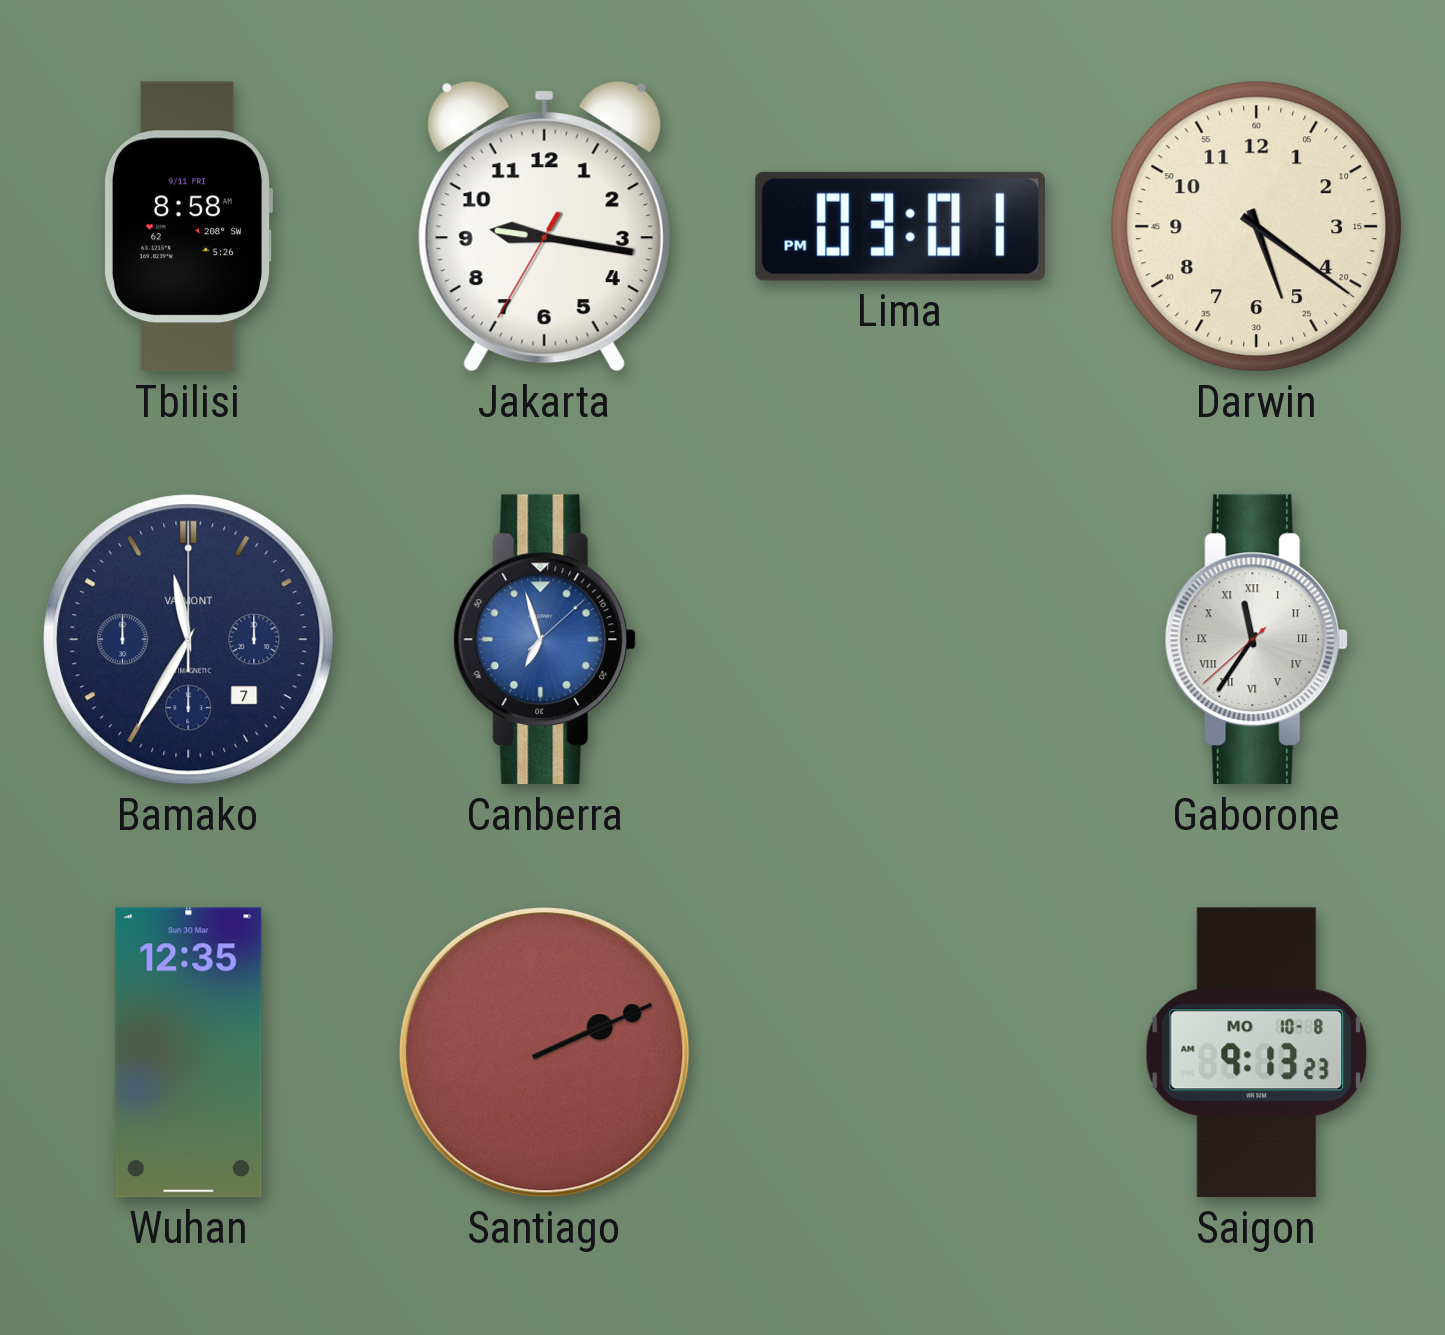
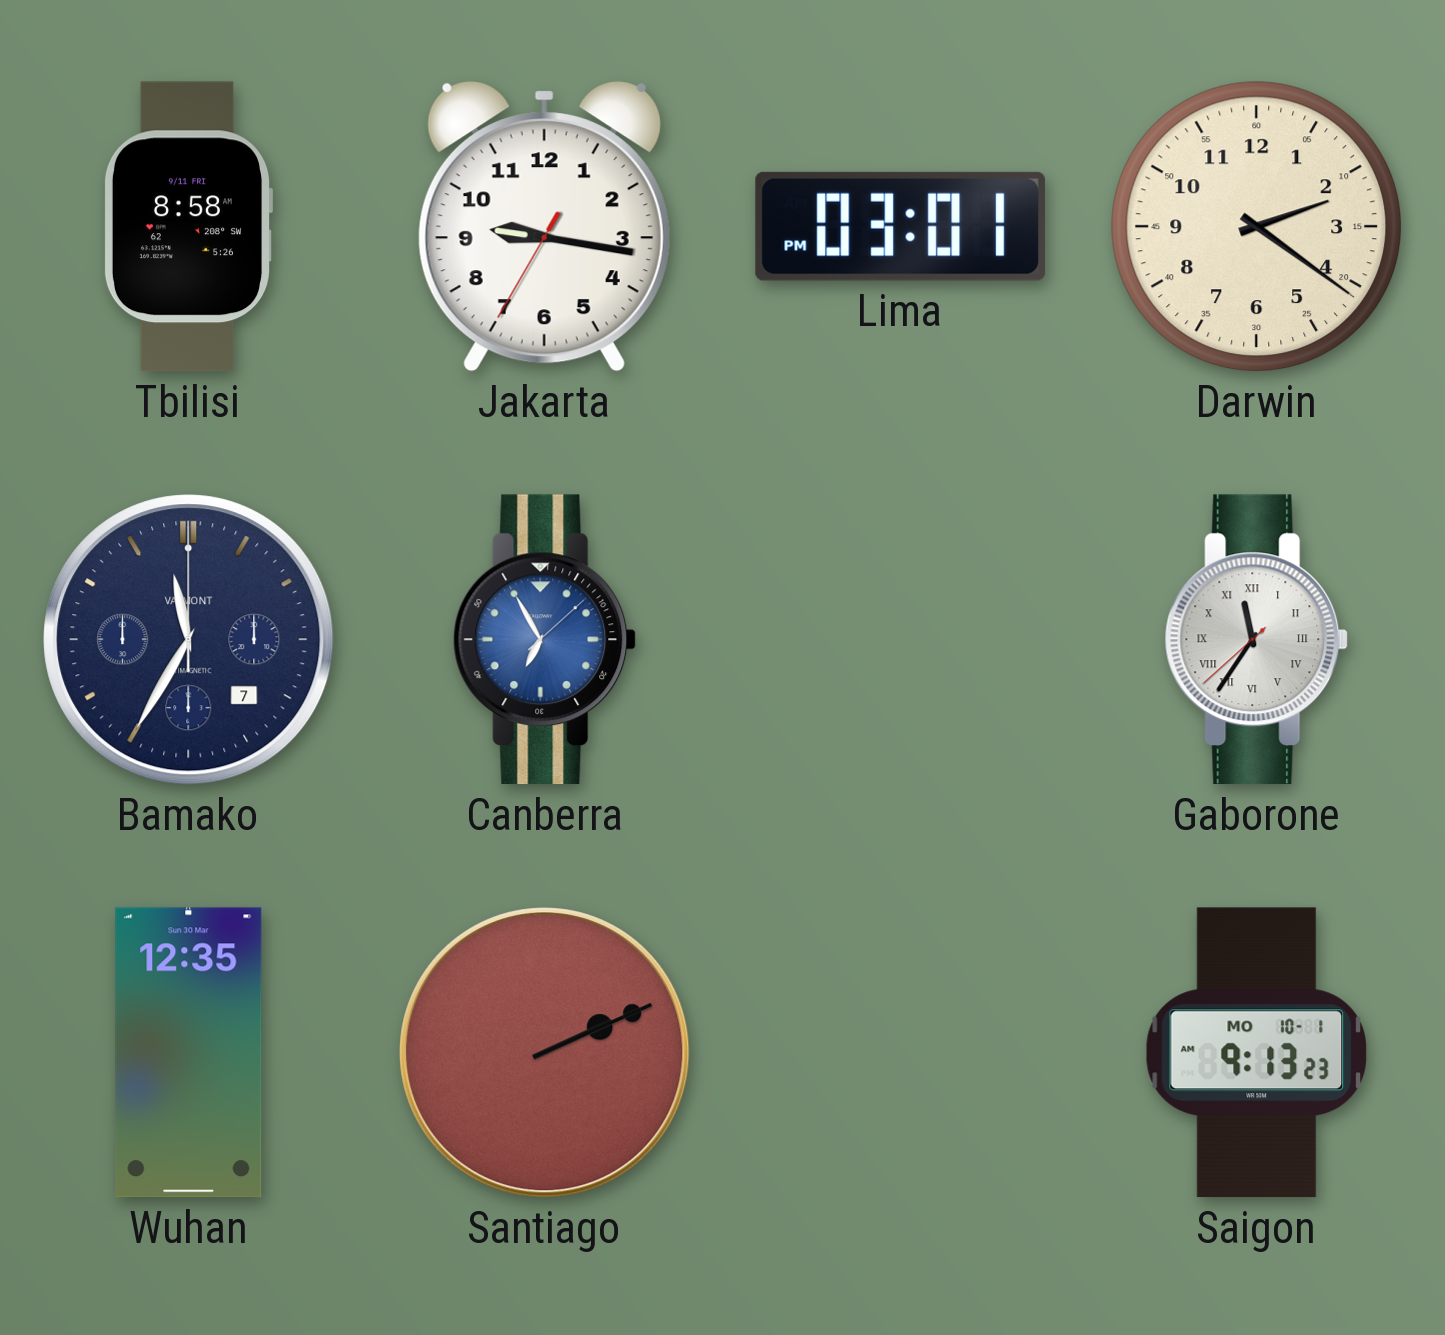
Darwin: 5:21 -> 2:21 (1257, 227)
Canberra: 6:57 -> 6:55 (545, 640)
Saigon date: MO 10-8 -> MO 10-1 (1257, 1053)
